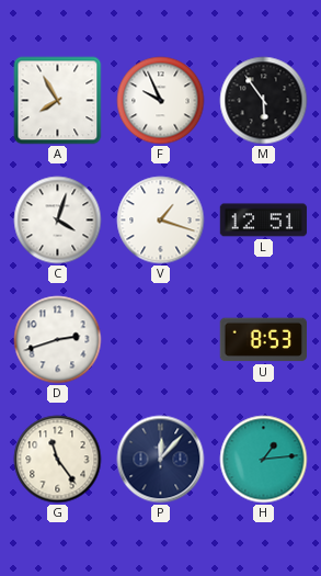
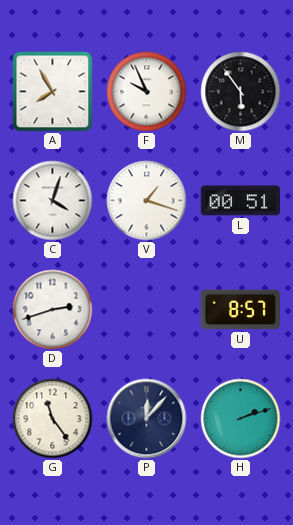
L: 12:51 -> 00:51 (241, 201)
U: 8:53 -> 8:57 (240, 310)
H: 1:14 -> 2:12 (241, 419)
